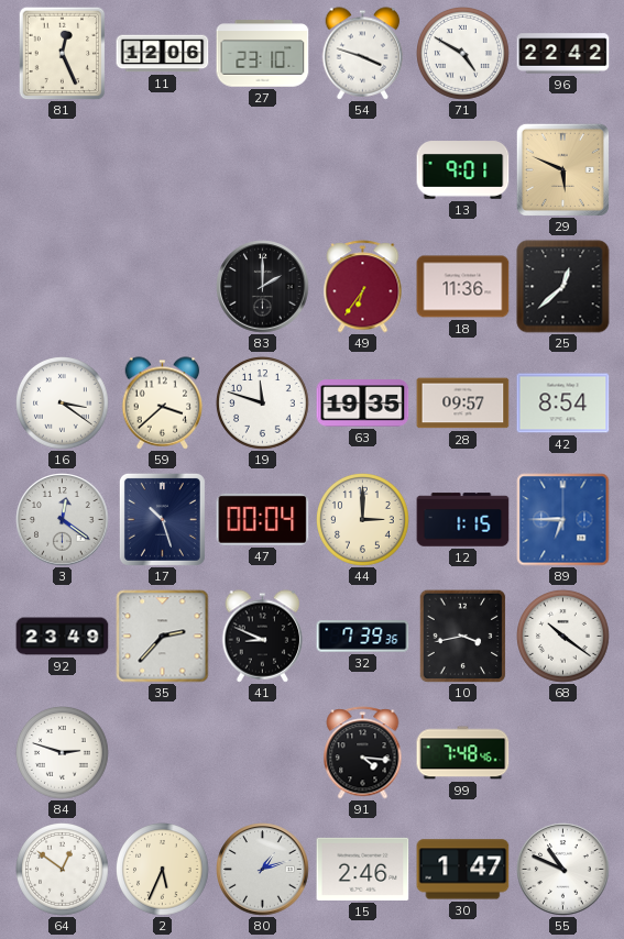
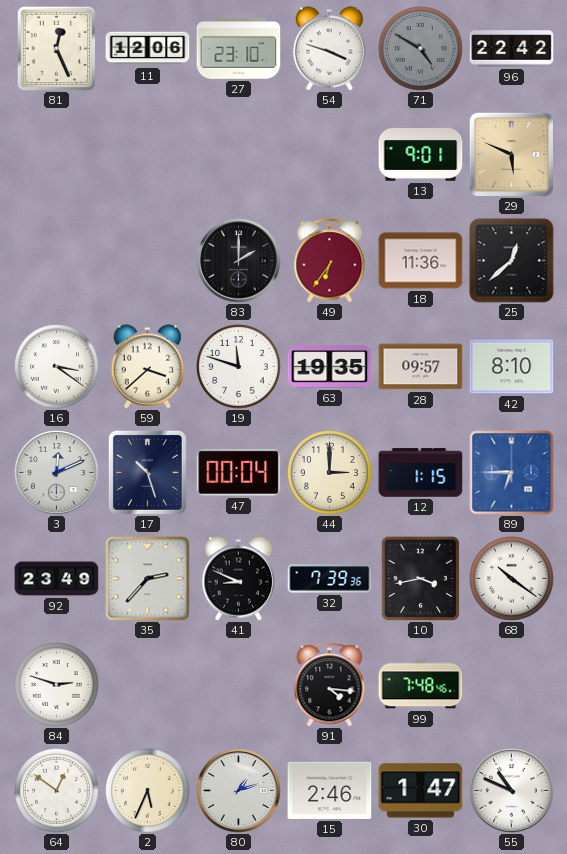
71 dial: white -> grey (421, 49)
42: 8:54 -> 8:10 (512, 367)
3: 12:21 -> 12:11 (57, 473)
